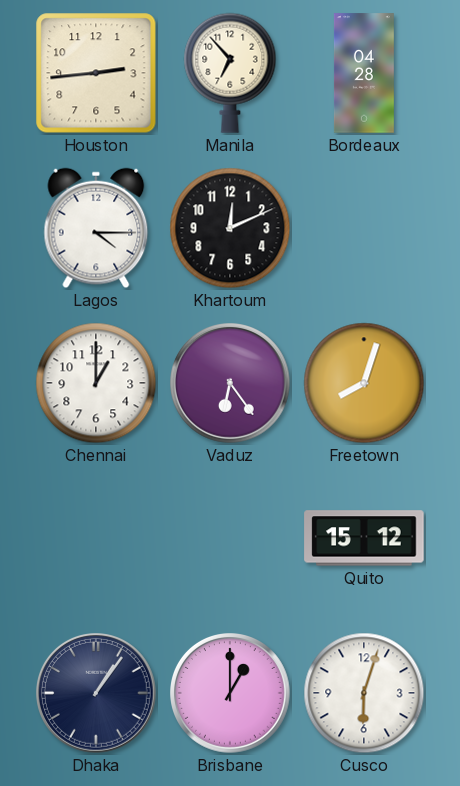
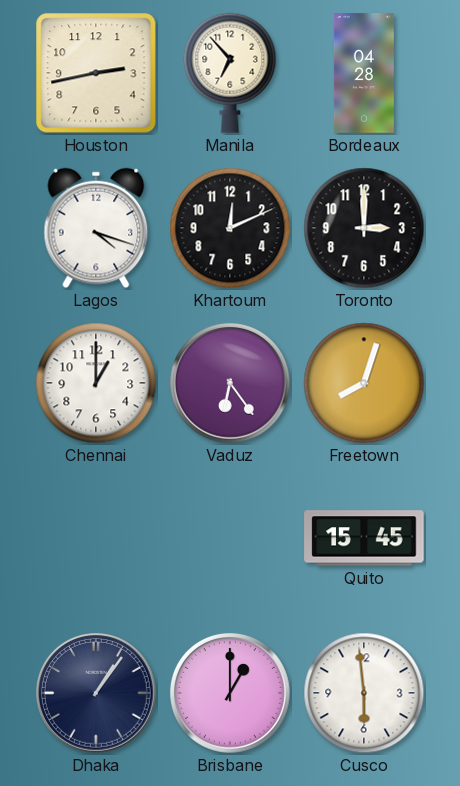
Houston: 2:44 -> 2:43 (96, 73)
Lagos: 4:15 -> 4:18 (96, 228)
Toronto: none -> 3:00 (364, 228)
Quito: 15:12 -> 15:45 (364, 538)
Cusco: 6:03 -> 5:59 (364, 693)
